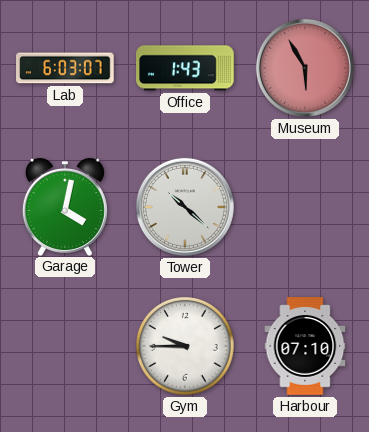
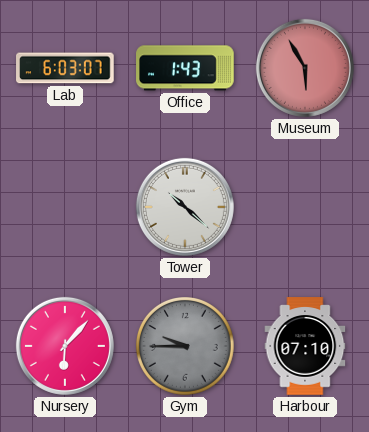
Garage: 4:02 -> none (65, 207)
Nursery: none -> 6:07 (65, 346)
Gym dial: white -> grey (186, 347)
